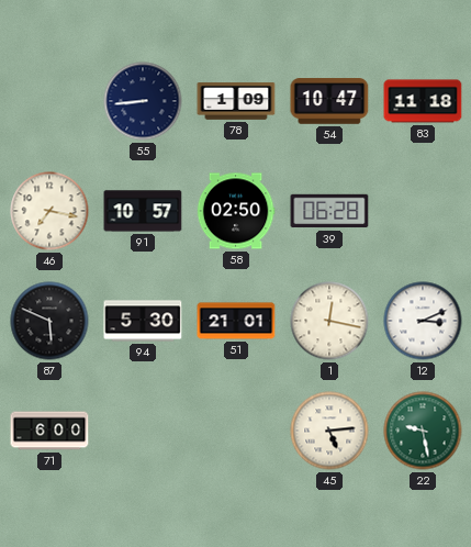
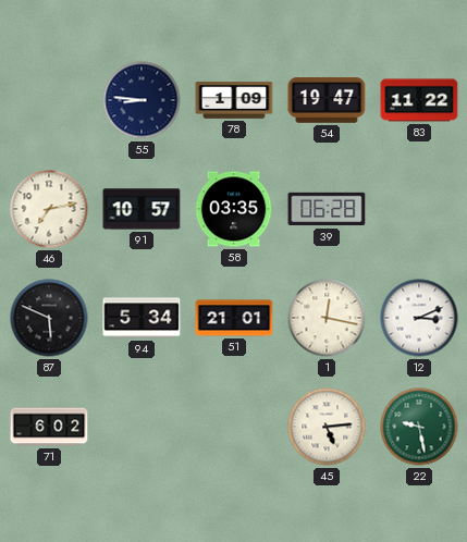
55: 8:44 -> 8:46 (142, 100)
54: 10:47 -> 19:47 (327, 100)
83: 11:18 -> 11:22 (419, 100)
46: 7:17 -> 7:13 (49, 209)
58: 02:50 -> 03:35 (234, 209)
94: 5:30 -> 5:34 (142, 318)
71: 6:00 -> 6:02 (49, 427)
